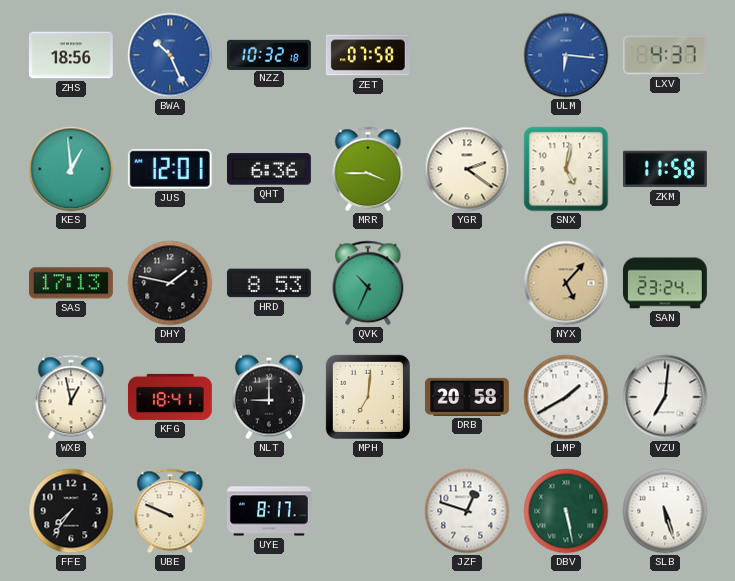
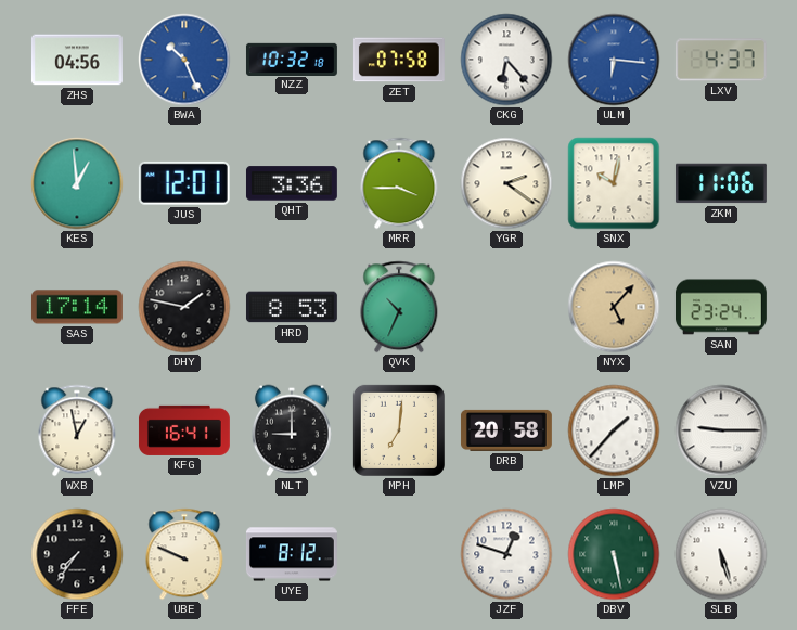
ZHS: 18:56 -> 04:56 (77, 60)
CKG: none -> 6:23 (506, 60)
QHT: 6:36 -> 3:36 (292, 183)
SNX: 5:02 -> 10:02 (614, 183)
ZKM: 11:58 -> 11:06 (721, 183)
SAS: 17:13 -> 17:14 (77, 307)
KFG: 18:41 -> 16:41 (184, 430)
LMP: 1:40 -> 1:37 (614, 430)
VZU: 7:01 -> 9:15 (721, 430)
UYE: 8:17 -> 8:12 (292, 554)
